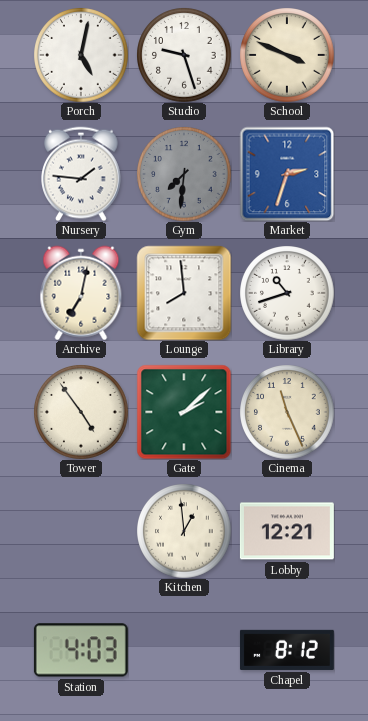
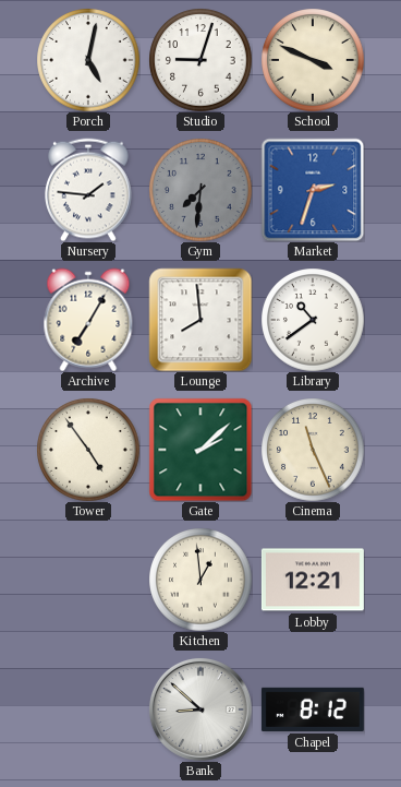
Studio: 9:27 -> 9:03 (200, 60)
Archive: 7:02 -> 7:05 (88, 320)
Library: 10:42 -> 10:39 (313, 320)
Station: 4:03 -> none (81, 650)
Bank: none -> 8:52 (200, 710)
